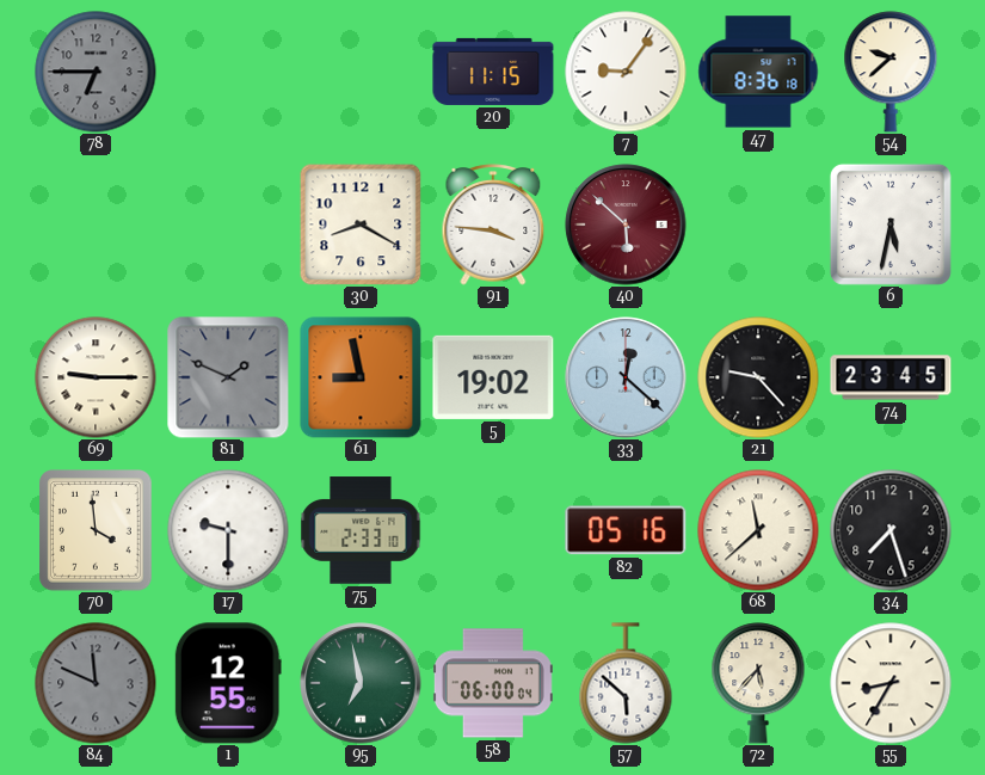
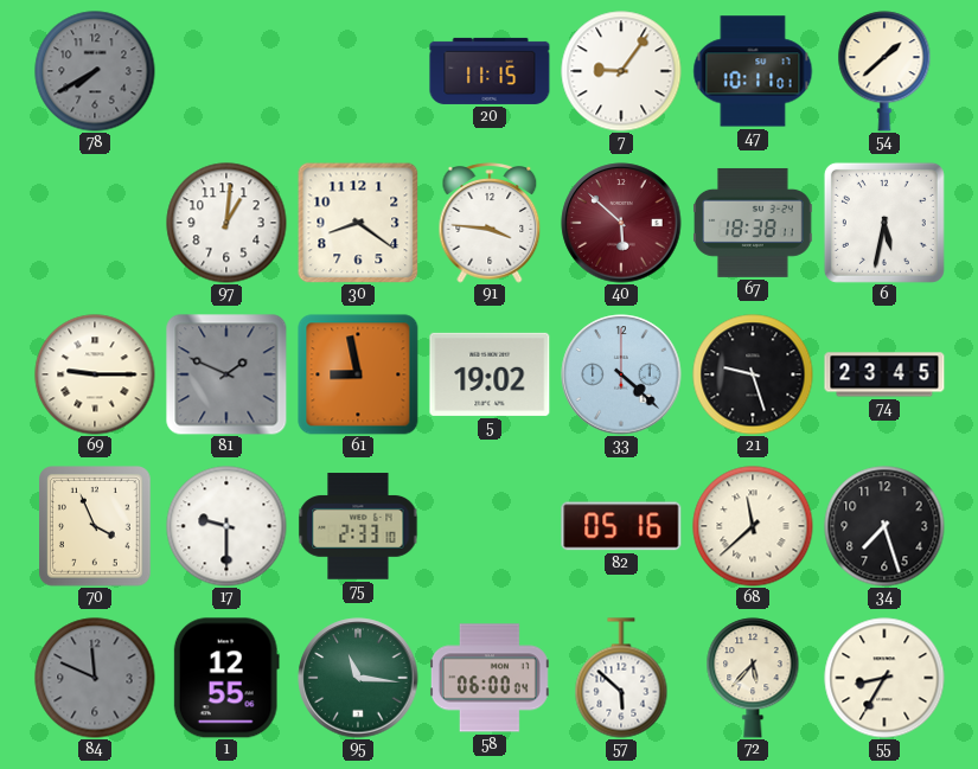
78: 6:45 -> 7:40 (95, 71)
47: 8:36 -> 10:11 (753, 71)
54: 9:38 -> 1:38 (884, 71)
97: none -> 1:01 (226, 223)
30: 8:20 -> 8:21 (358, 223)
67: none -> 18:38 (754, 223)
33: 12:22 -> 4:22 (621, 374)
21: 9:23 -> 9:27 (753, 374)
70: 3:59 -> 3:56 (96, 526)
95: 6:58 -> 11:16 (358, 678)
